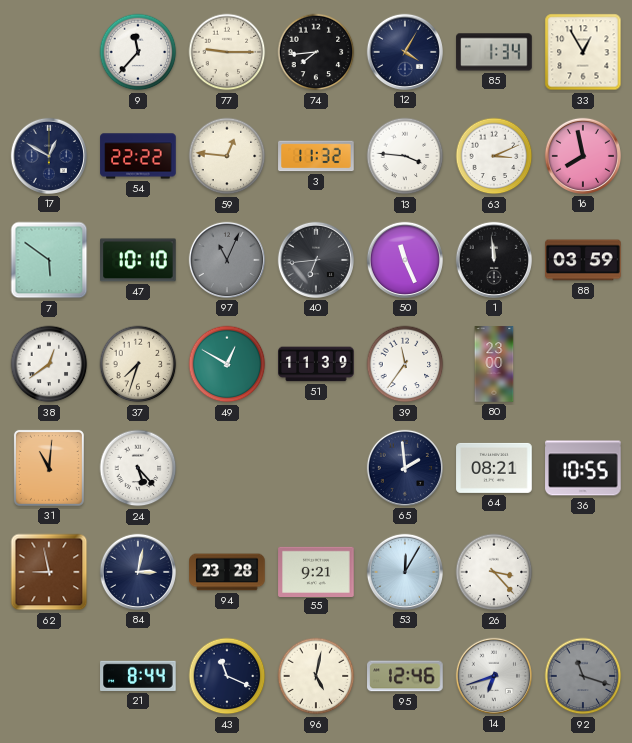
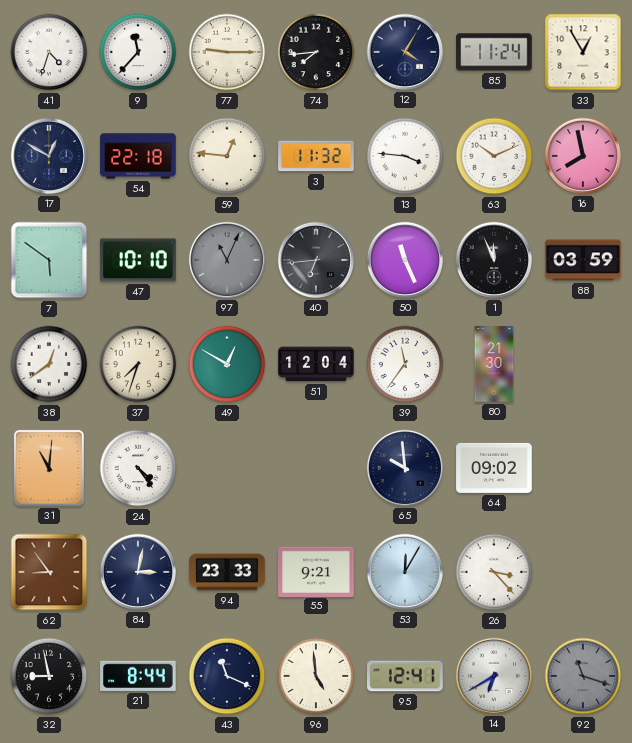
41: none -> 4:33 (49, 52)
85: 1:34 -> 11:24 (494, 52)
54: 22:22 -> 22:18 (138, 156)
63: 3:11 -> 10:11 (494, 156)
1: 11:59 -> 11:56 (494, 260)
51: 11:39 -> 12:04 (316, 364)
80: 23:00 -> 21:30 (494, 364)
24: 5:23 -> 4:24 (138, 468)
65: 1:59 -> 9:59 (405, 468)
64: 08:21 -> 09:02 (494, 468)
36: 10:55 -> none (583, 468)
62: 8:58 -> 8:54 (49, 572)
94: 23:28 -> 23:33 (227, 572)
32: none -> 8:58 (49, 676)
96: 5:02 -> 4:59 (316, 676)
95: 12:46 -> 12:41 (405, 676)
14: 6:42 -> 6:40 (494, 676)
